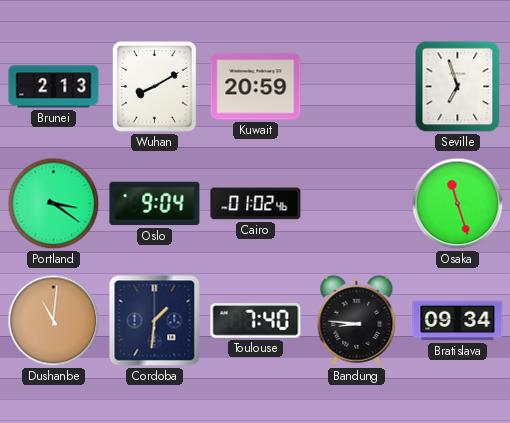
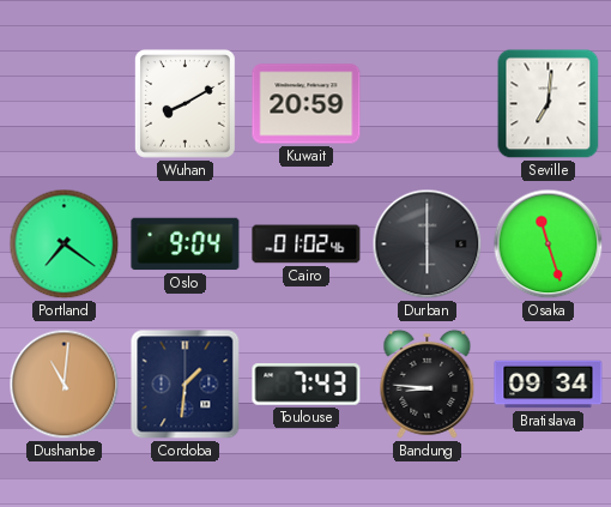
Brunei: 2:13 -> none (54, 87)
Seville: 6:57 -> 7:01 (549, 104)
Portland: 3:21 -> 7:21 (65, 245)
Durban: none -> 6:00 (428, 245)
Toulouse: 7:40 -> 7:43 (307, 385)
